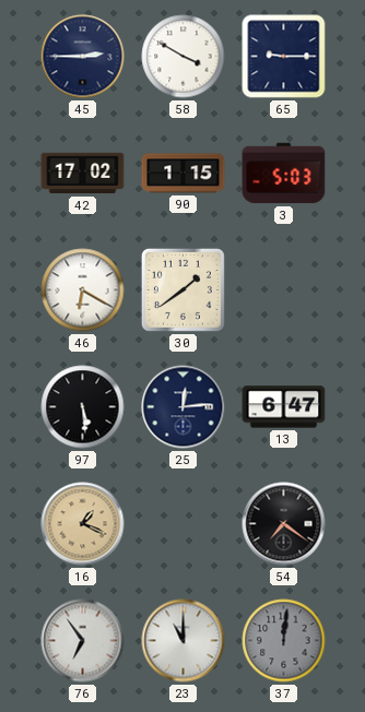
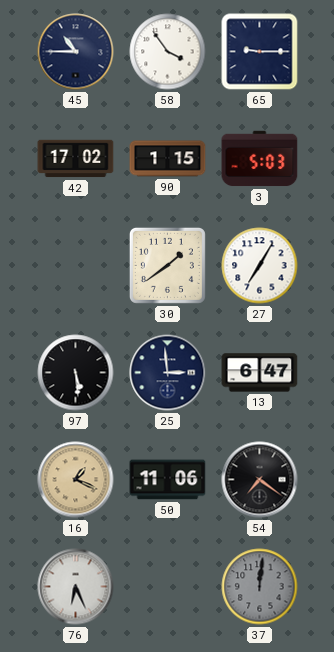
45: 2:45 -> 10:45 (76, 52)
58: 3:50 -> 3:54 (168, 52)
46: 6:20 -> none (83, 290)
27: none -> 7:05 (260, 266)
25: 12:14 -> 2:59 (168, 373)
50: none -> 11:06 (168, 480)
76: 6:54 -> 6:26 (76, 587)
23: 11:00 -> none (184, 641)
